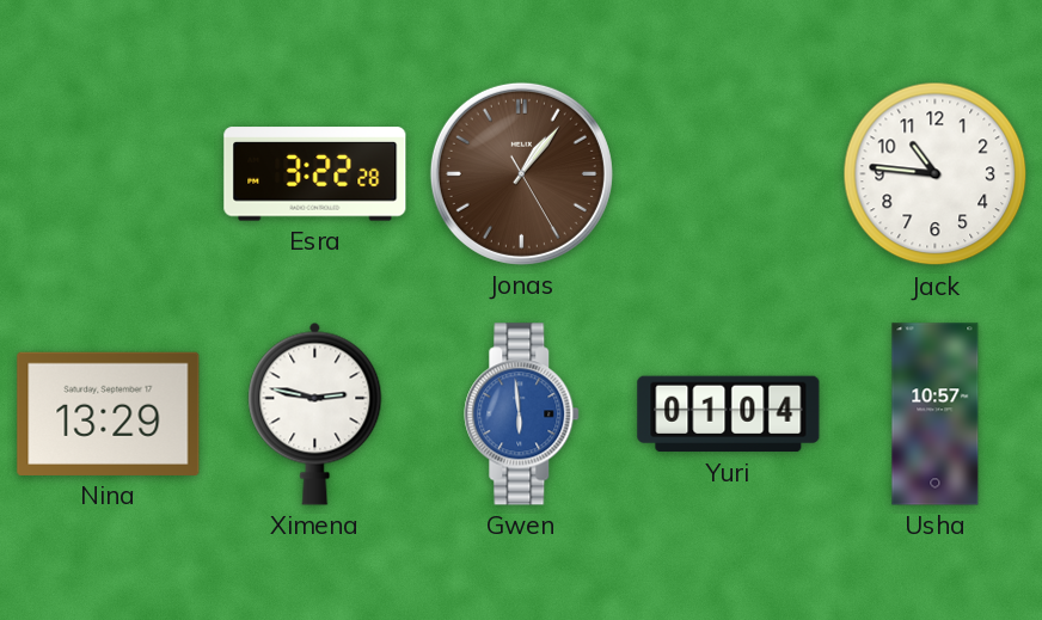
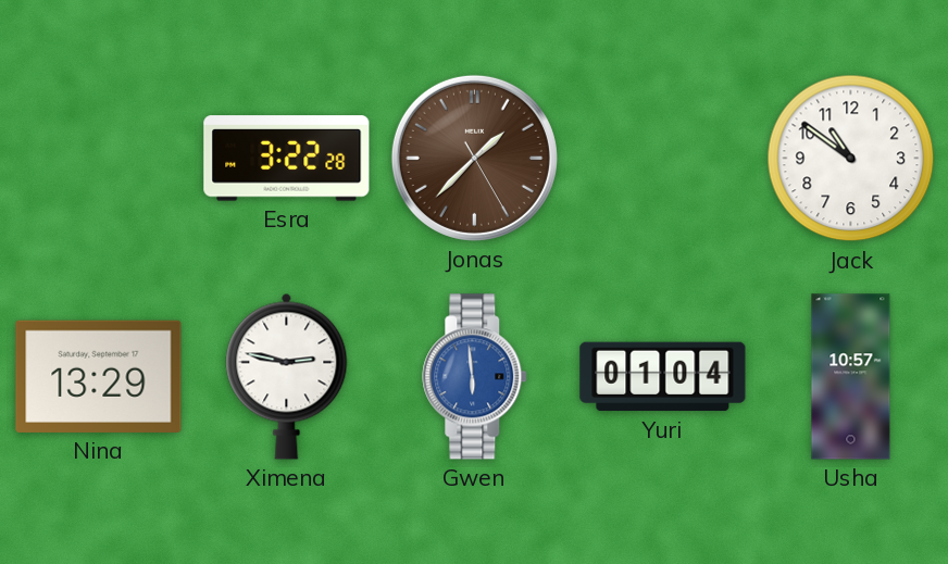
Jonas: 1:06 -> 1:37 (474, 158)
Jack: 10:46 -> 10:51 (851, 159)
